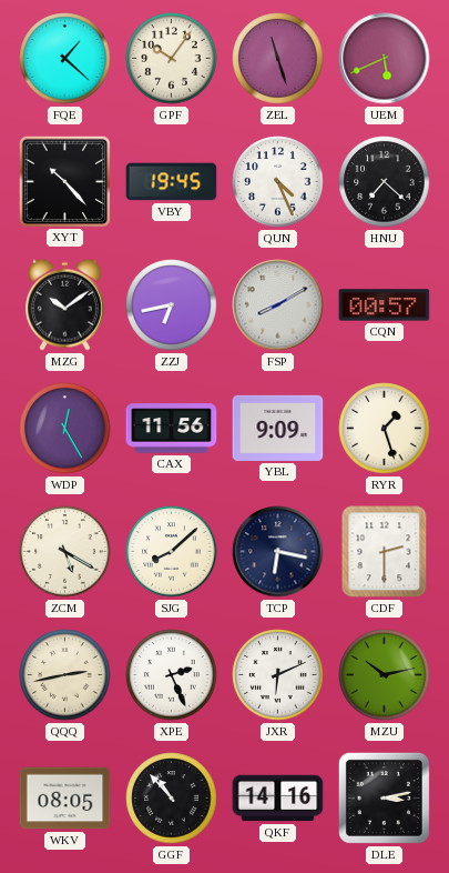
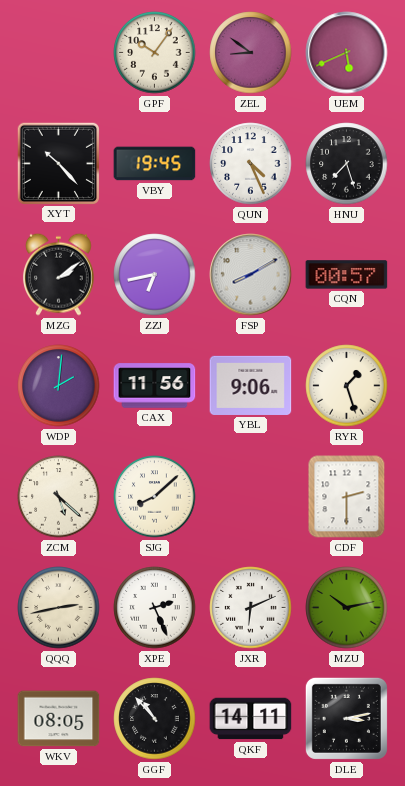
FQE: 1:22 -> none (65, 59)
ZEL: 11:27 -> 8:51 (251, 53)
HNU: 7:22 -> 7:27 (347, 164)
MZG: 10:09 -> 2:09 (58, 274)
WDP: 12:25 -> 2:01 (59, 386)
YBL: 9:09 -> 9:06 (251, 385)
ZCM: 5:20 -> 5:22 (59, 497)
TCP: 6:17 -> none (278, 552)
QKF: 14:16 -> 14:11 (251, 719)
